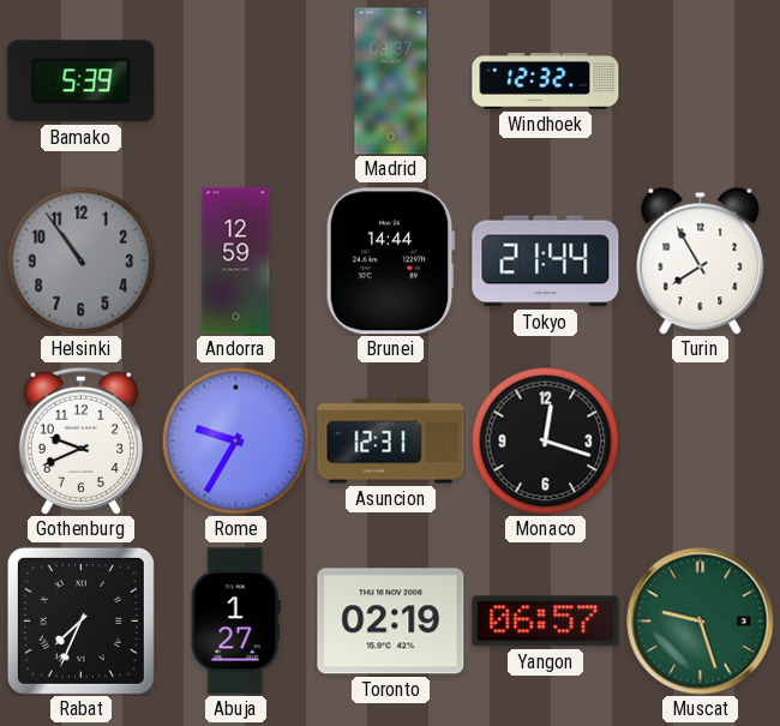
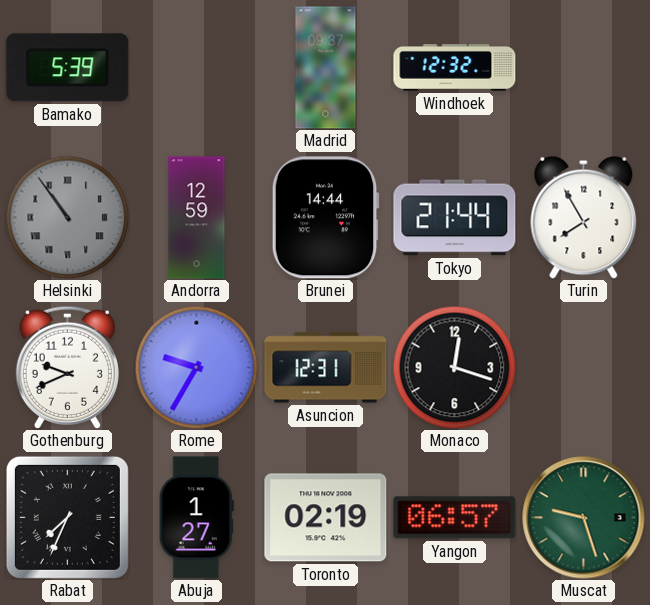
Helsinki numerals: Arabic -> Roman (67, 217)
